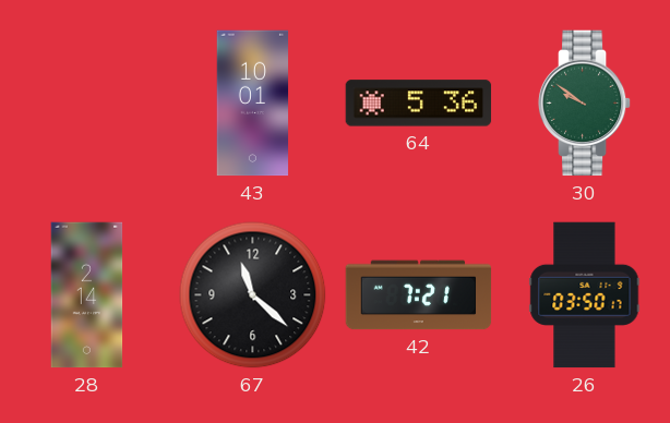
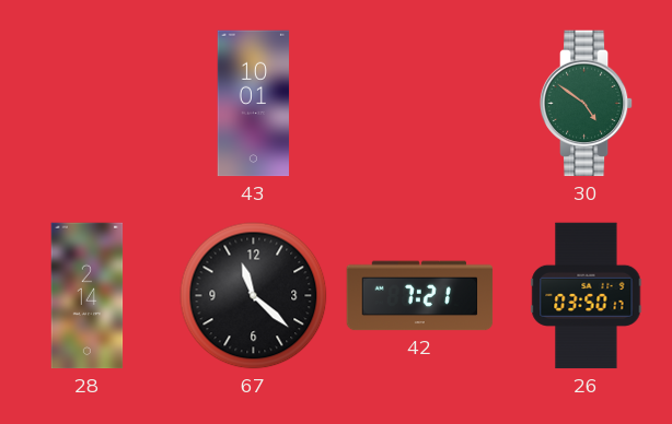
64: 5:36 -> none (419, 104)
30: 9:51 -> 4:51 (587, 104)
